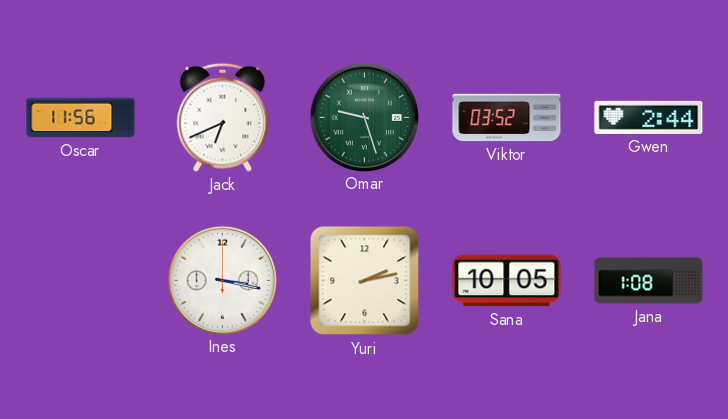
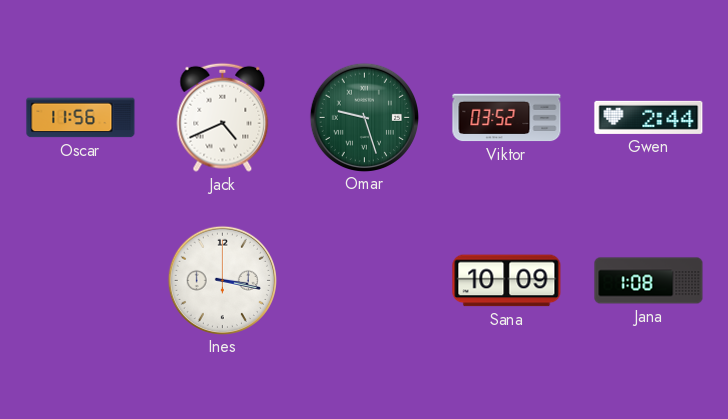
Jack: 6:41 -> 4:41 (223, 117)
Yuri: 2:13 -> none (365, 281)
Sana: 10:05 -> 10:09 (507, 281)
